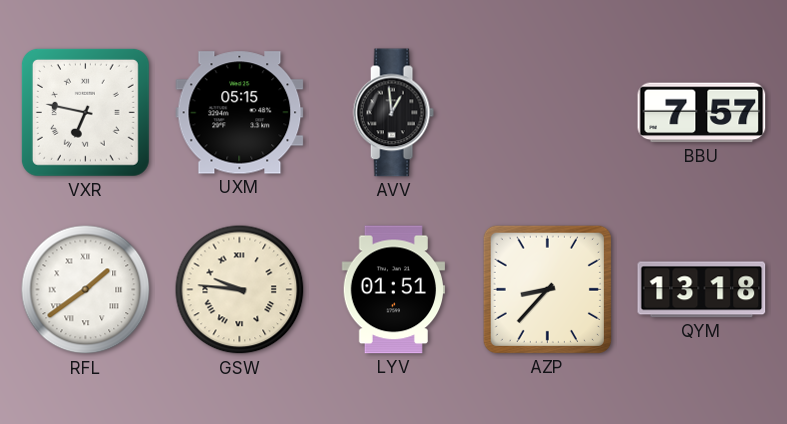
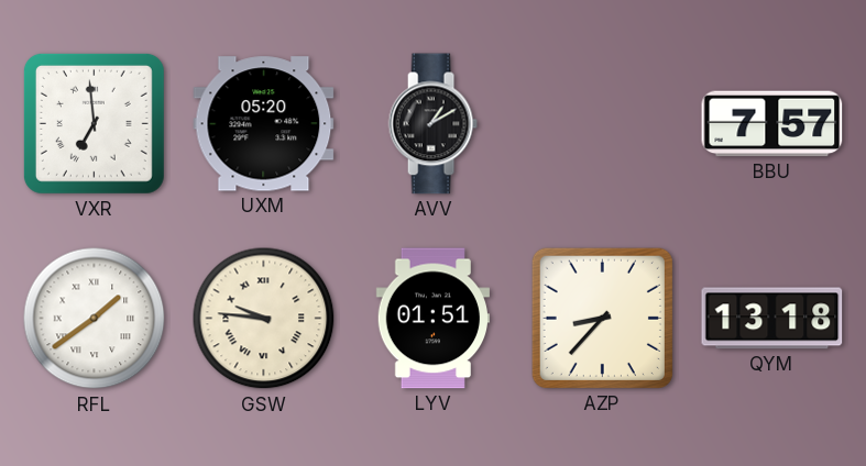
VXR: 6:47 -> 6:59 (94, 123)
UXM: 05:15 -> 05:20 (264, 124)
AVV: 12:59 -> 1:10 (432, 124)
